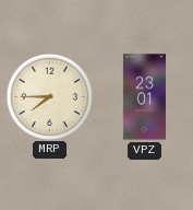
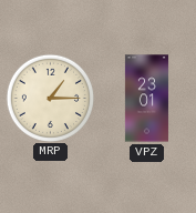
MRP: 7:45 -> 1:15 (50, 98)
